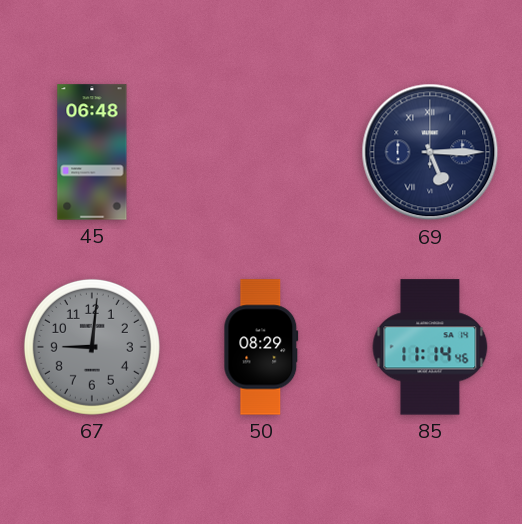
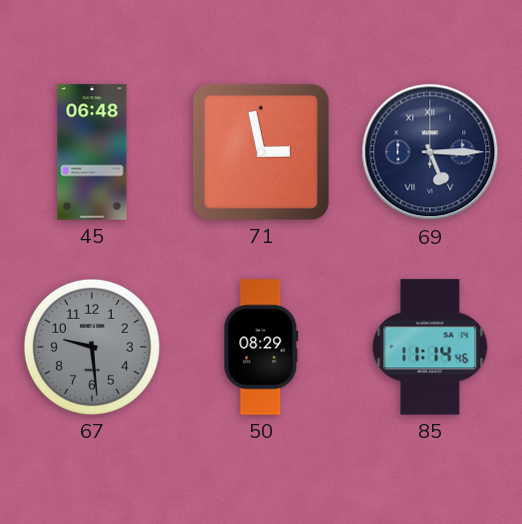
71: none -> 2:58 (261, 152)
67: 9:01 -> 9:29 (92, 347)
